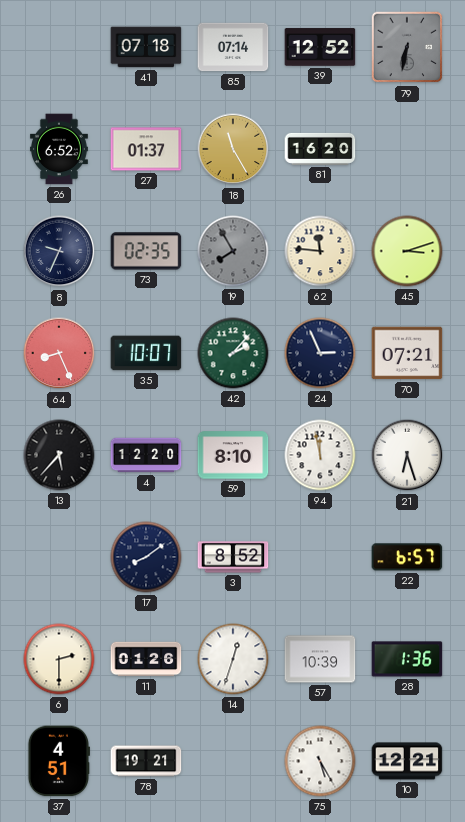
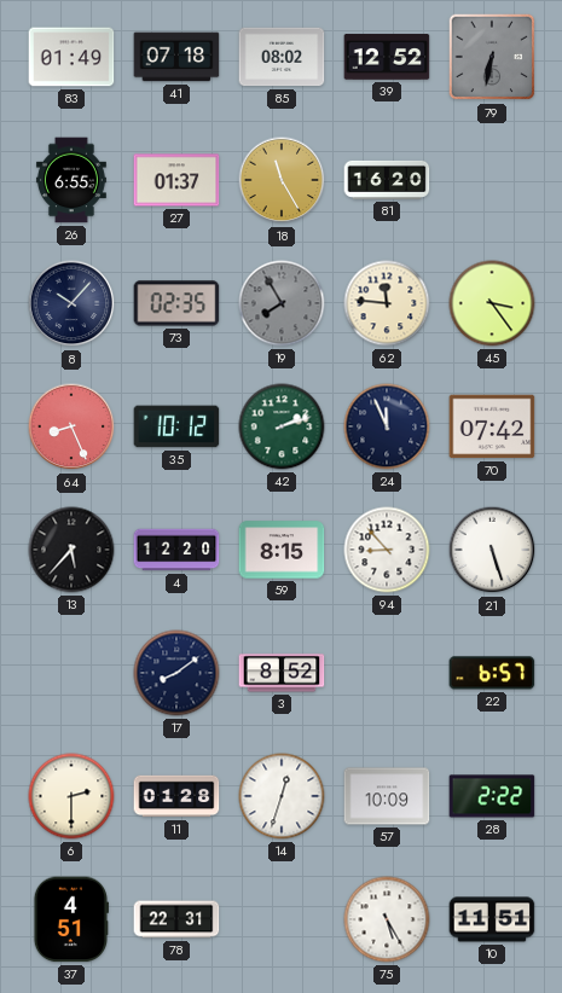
83: none -> 01:49 (71, 57)
85: 07:14 -> 08:02 (282, 57)
26: 6:52 -> 6:55 (71, 180)
8: 9:34 -> 10:07 (71, 303)
45: 3:12 -> 3:24 (492, 303)
35: 10:07 -> 10:12 (176, 426)
42: 2:07 -> 2:12 (282, 426)
24: 2:56 -> 11:56 (387, 426)
70: 07:21 -> 07:42 (492, 426)
59: 8:10 -> 8:15 (282, 550)
94: 11:58 -> 8:53 (387, 550)
21: 6:27 -> 5:27 (492, 550)
11: 01:26 -> 01:28 (176, 796)
57: 10:39 -> 10:09 (387, 796)
28: 1:36 -> 2:22 (492, 796)
78: 19:21 -> 22:31 (176, 919)
10: 12:21 -> 11:51 (492, 919)
